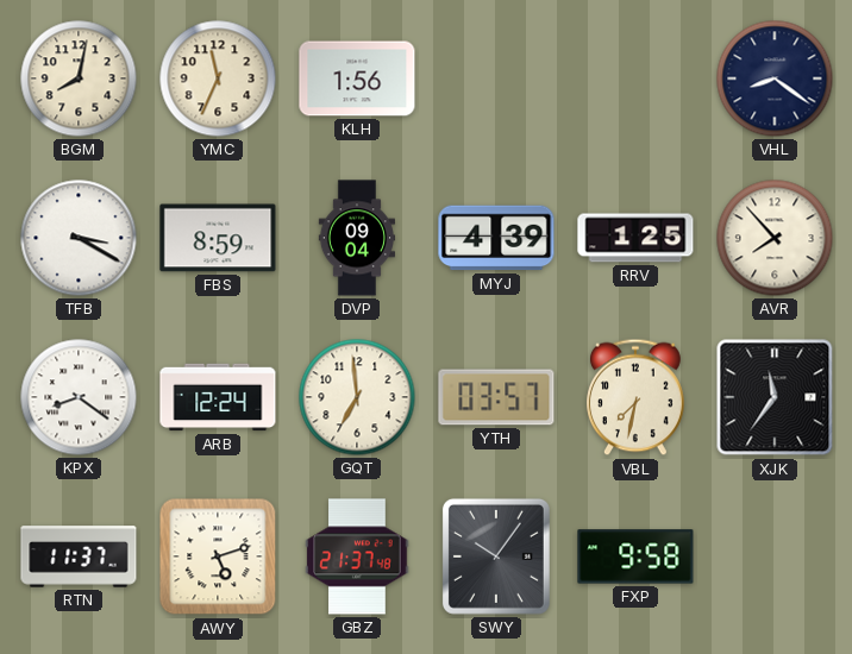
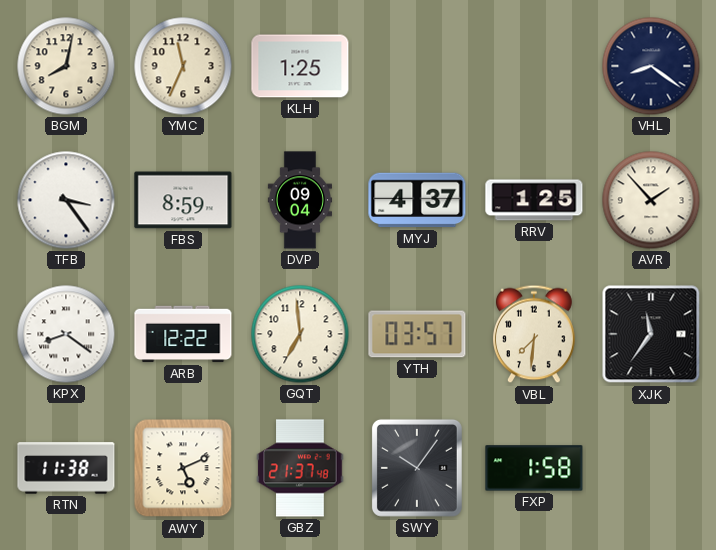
KLH: 1:56 -> 1:25 (300, 66)
TFB: 3:20 -> 3:24 (66, 200)
MYJ: 4:39 -> 4:37 (417, 200)
AVR: 7:53 -> 1:53 (651, 200)
ARB: 12:24 -> 12:22 (183, 334)
VBL: 7:32 -> 7:31 (535, 334)
RTN: 11:37 -> 11:38 (66, 468)
AWY: 5:12 -> 5:11 (183, 468)
FXP: 9:58 -> 1:58 (534, 468)
